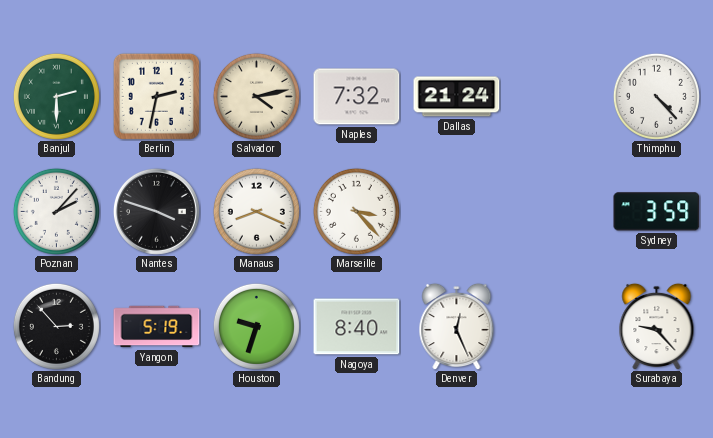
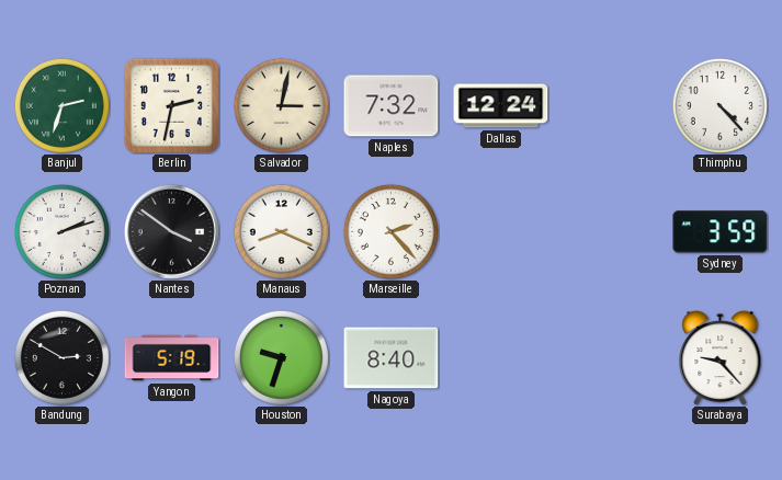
Banjul: 2:30 -> 2:33 (61, 105)
Salvador: 4:13 -> 3:02 (281, 105)
Dallas: 21:24 -> 12:24 (501, 106)
Poznan: 2:07 -> 2:12 (61, 231)
Nantes: 3:48 -> 3:51 (171, 231)
Marseille: 3:23 -> 2:23 (390, 231)
Bandung: 2:53 -> 2:50 (61, 357)
Denver: 12:26 -> none (457, 326)
